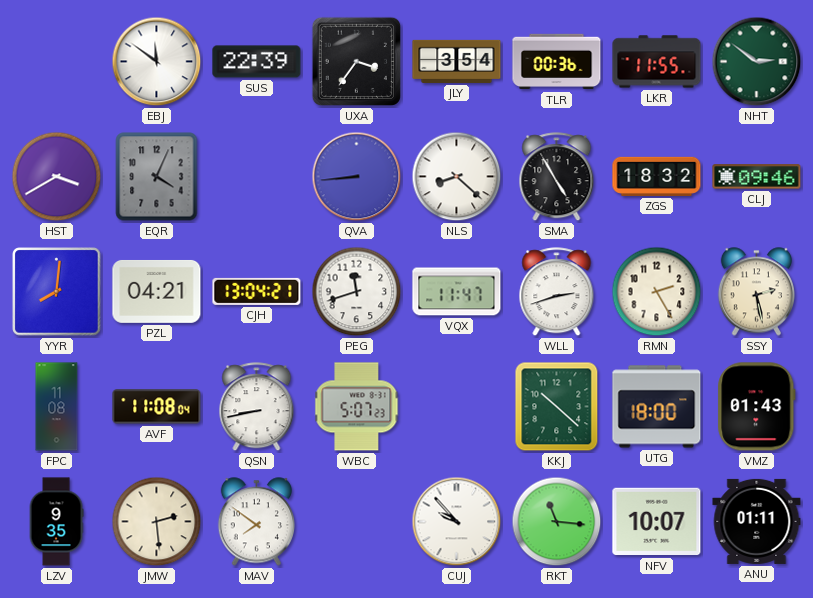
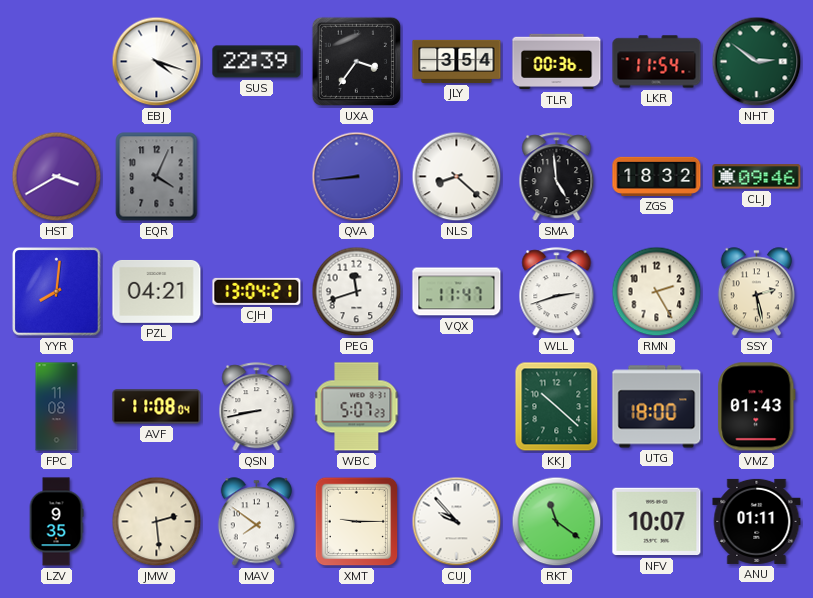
EBJ: 11:51 -> 4:18 (157, 62)
LKR: 11:55 -> 11:54 (657, 62)
SMA: 4:55 -> 4:59 (557, 177)
XMT: none -> 9:15 (357, 522)
RKT: 11:16 -> 11:21 (557, 522)
